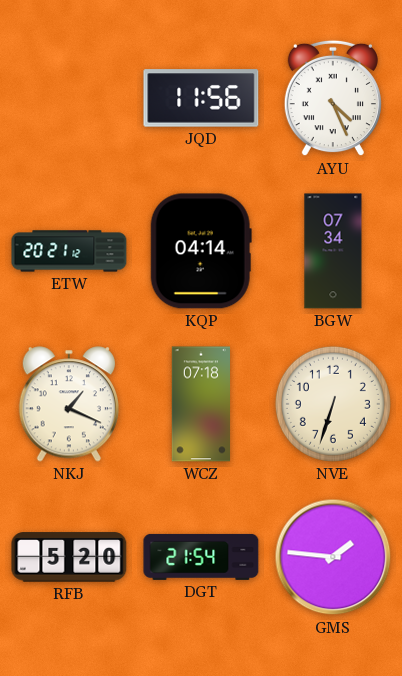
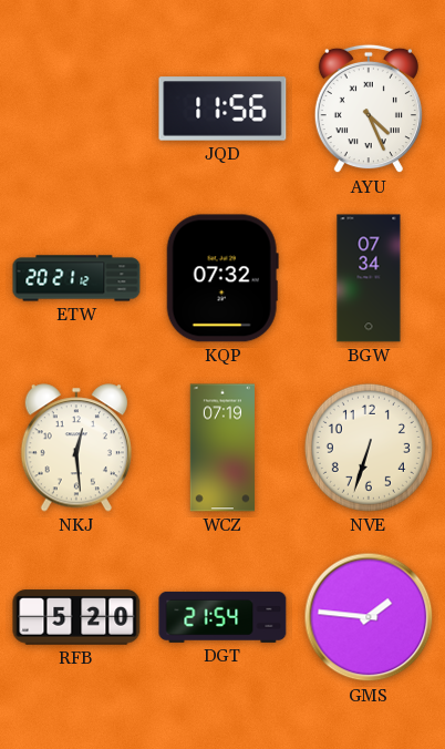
KQP: 04:14 -> 07:32 (222, 278)
NKJ: 1:19 -> 12:29 (76, 448)
WCZ: 07:18 -> 07:19 (221, 448)
